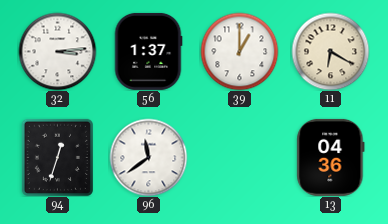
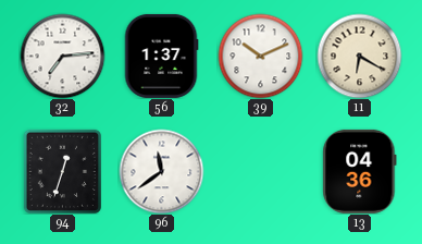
32: 3:14 -> 7:14 (62, 56)
39: 1:00 -> 10:11 (260, 56)
